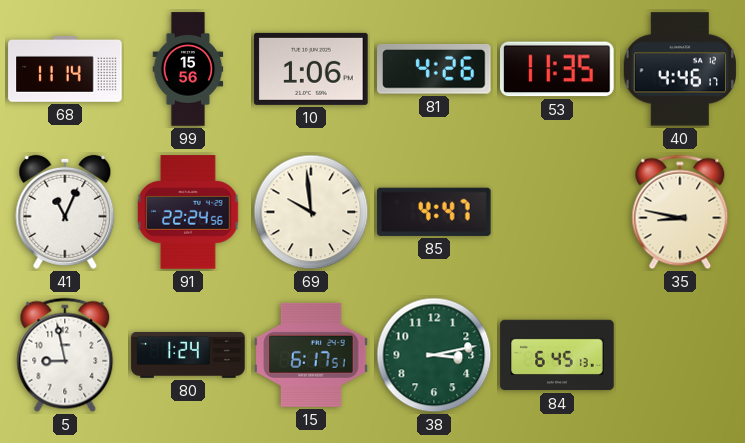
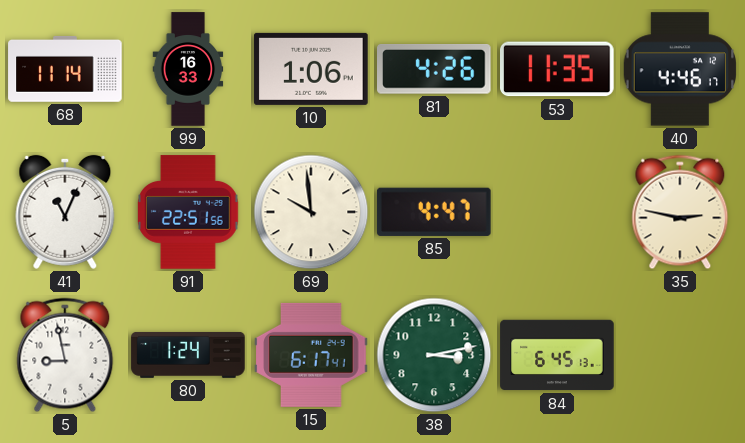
99: 15:56 -> 16:33 (188, 69)
91: 22:24 -> 22:51 (189, 212)
35: 8:47 -> 2:47 (680, 212)
15: 6:17:51 -> 6:17:41 (311, 355)
